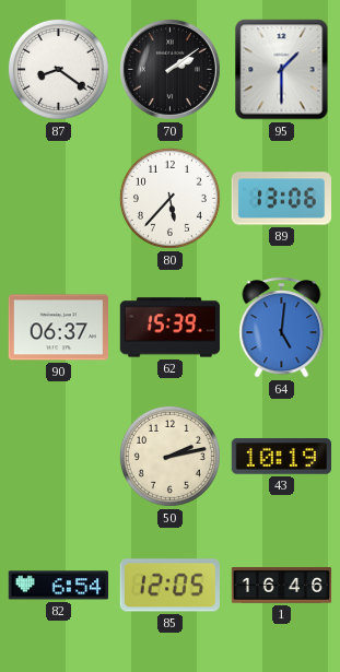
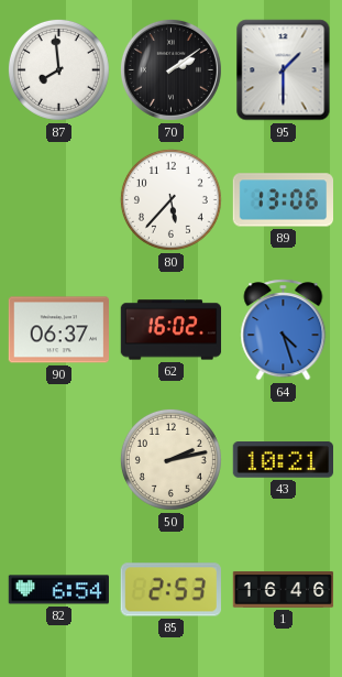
87: 8:21 -> 7:59 (58, 69)
62: 15:39 -> 16:02 (172, 330)
64: 5:01 -> 4:27 (284, 330)
43: 10:19 -> 10:21 (283, 460)
85: 12:05 -> 2:53 (170, 590)
